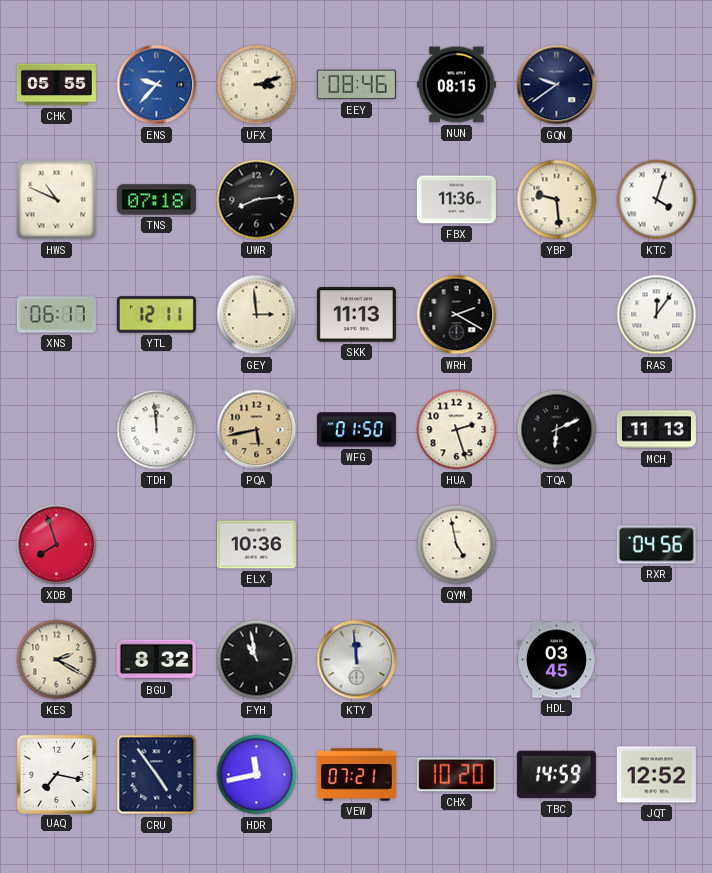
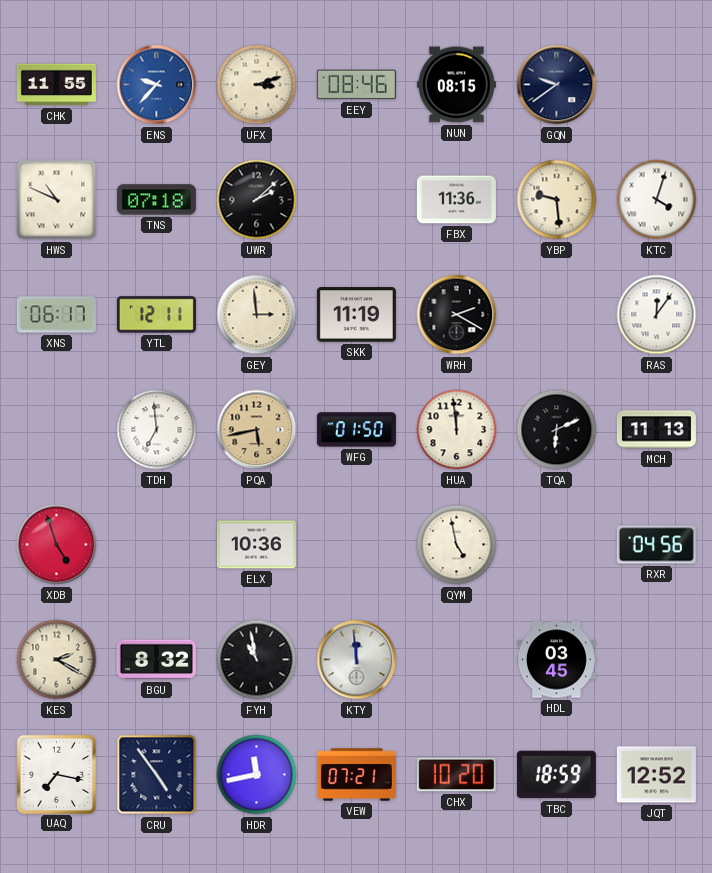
CHK: 05:55 -> 11:55 (56, 85)
UWR: 8:14 -> 2:08 (257, 200)
SKK: 11:13 -> 11:19 (356, 315)
TDH: 11:59 -> 6:59 (157, 430)
HUA: 2:27 -> 11:59 (457, 430)
XDB: 7:57 -> 4:57 (57, 545)
TBC: 14:59 -> 18:59 (556, 775)
